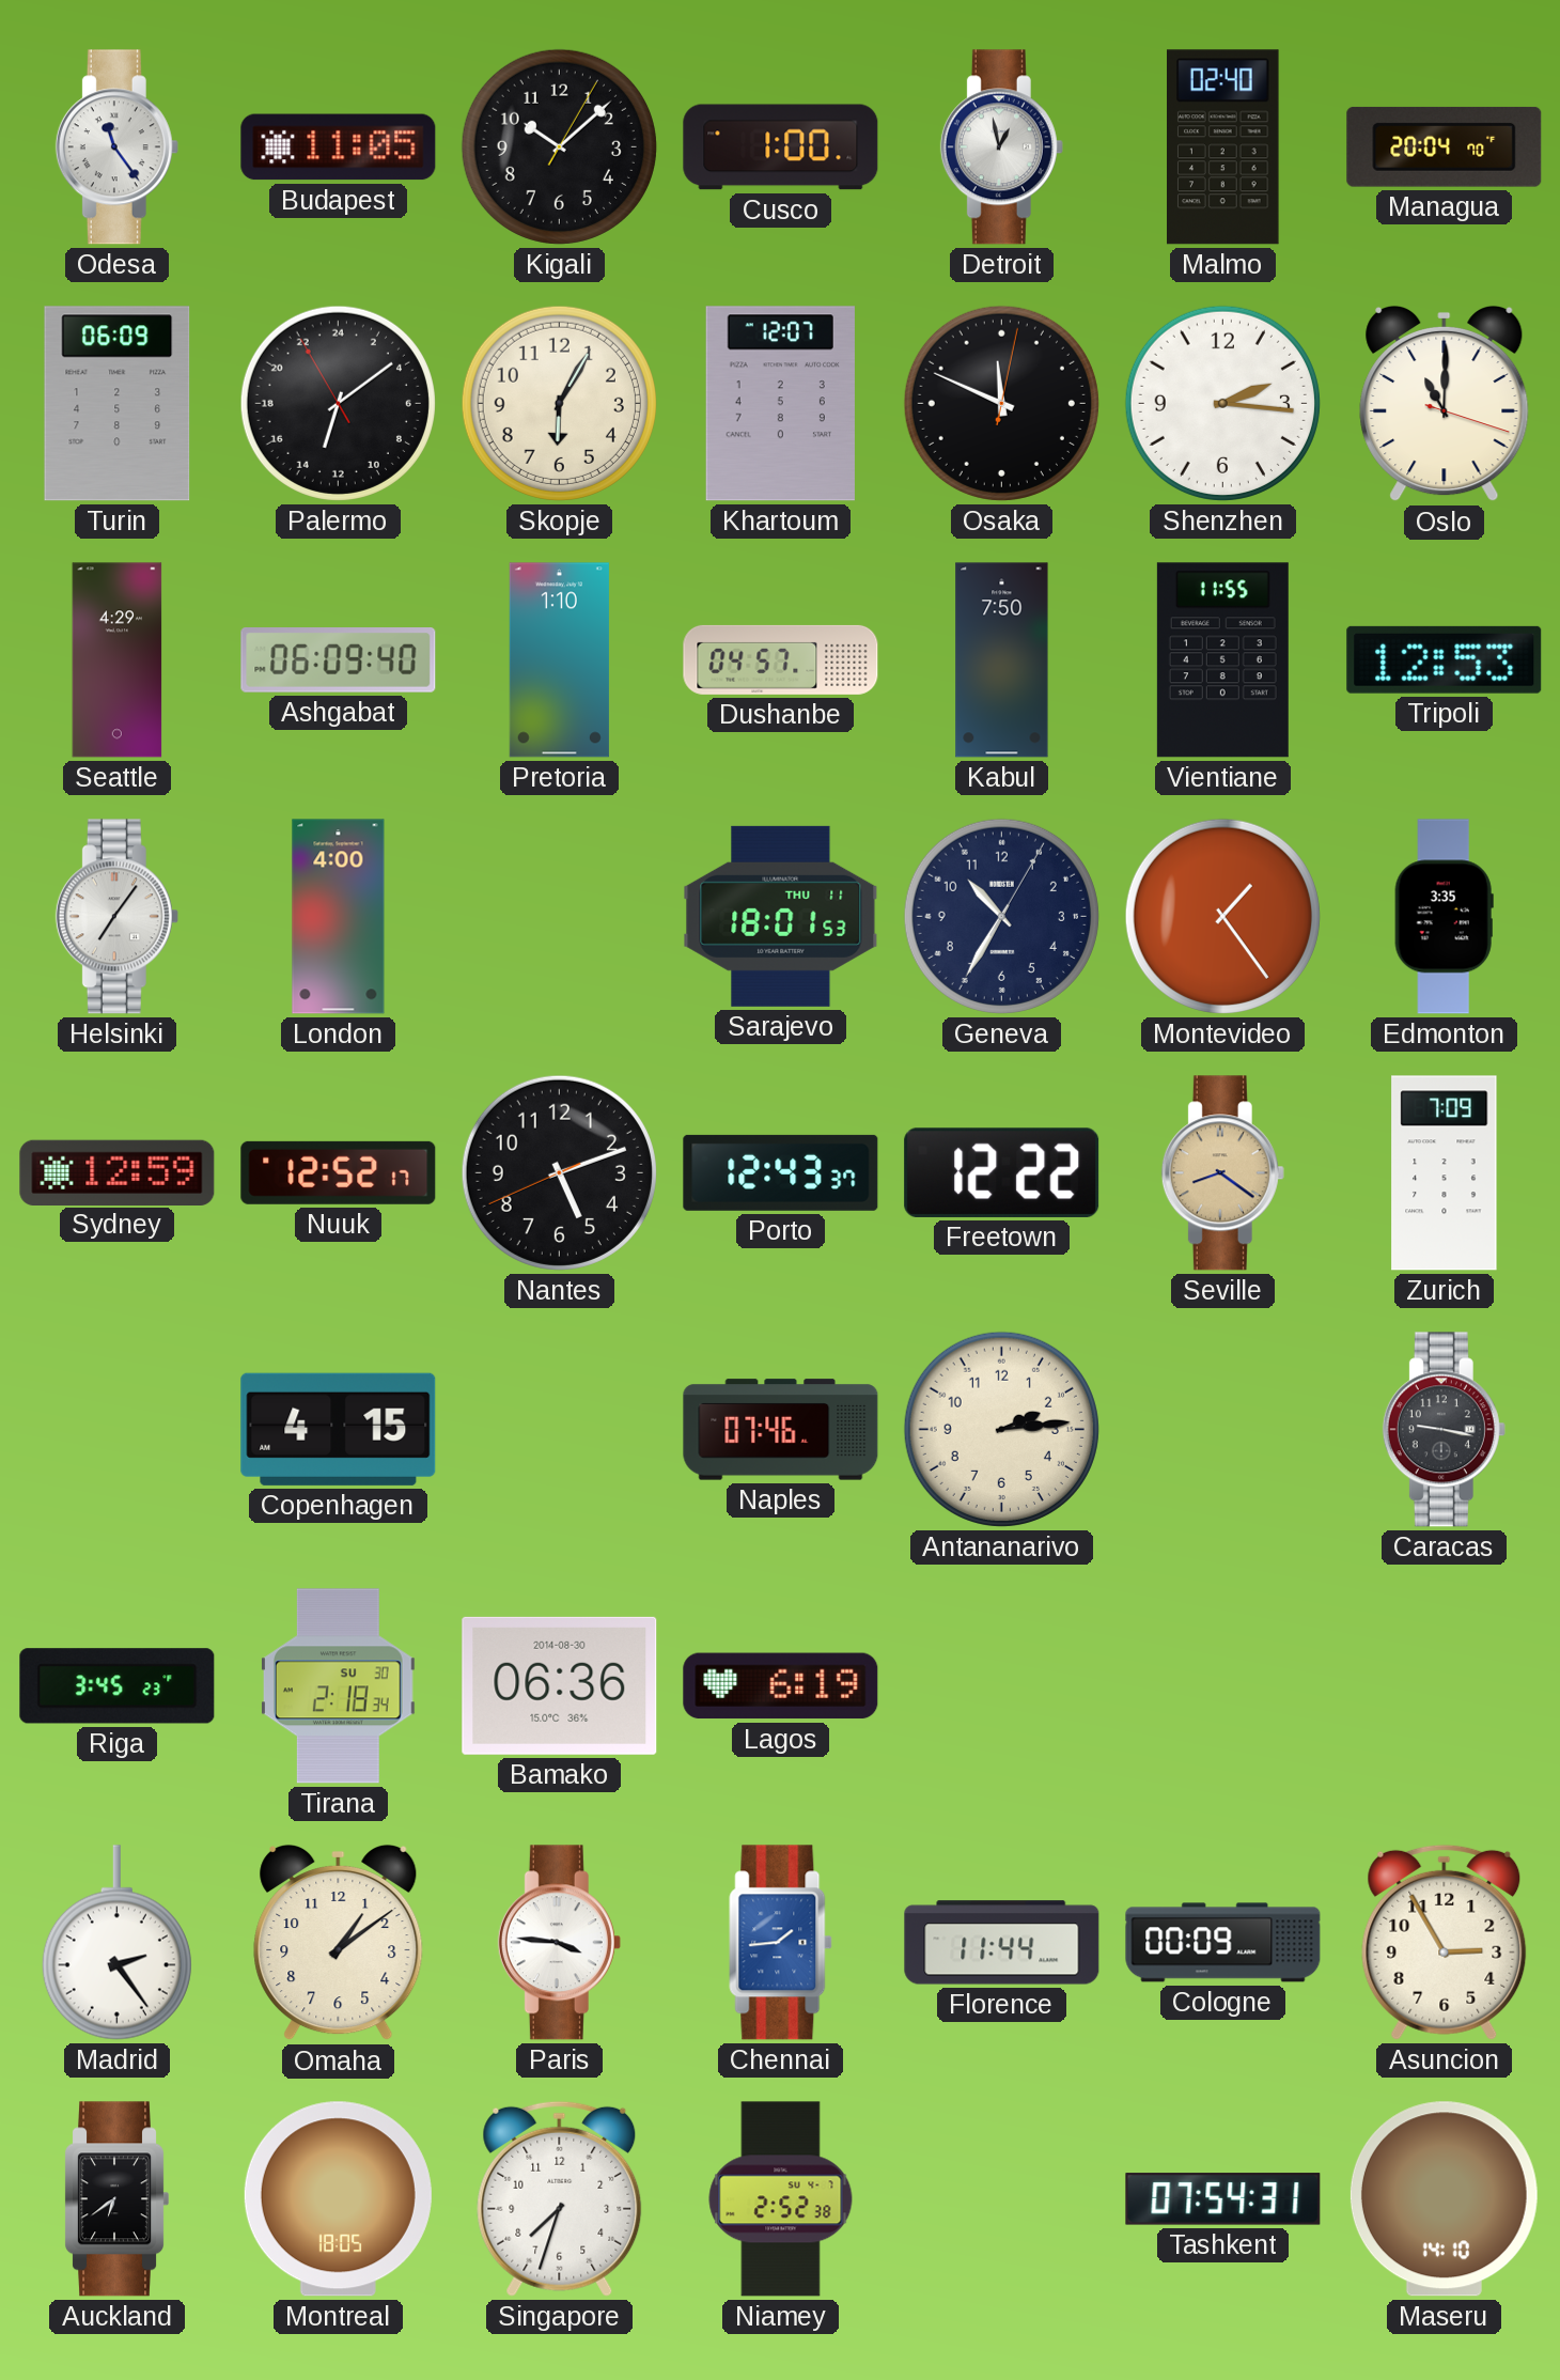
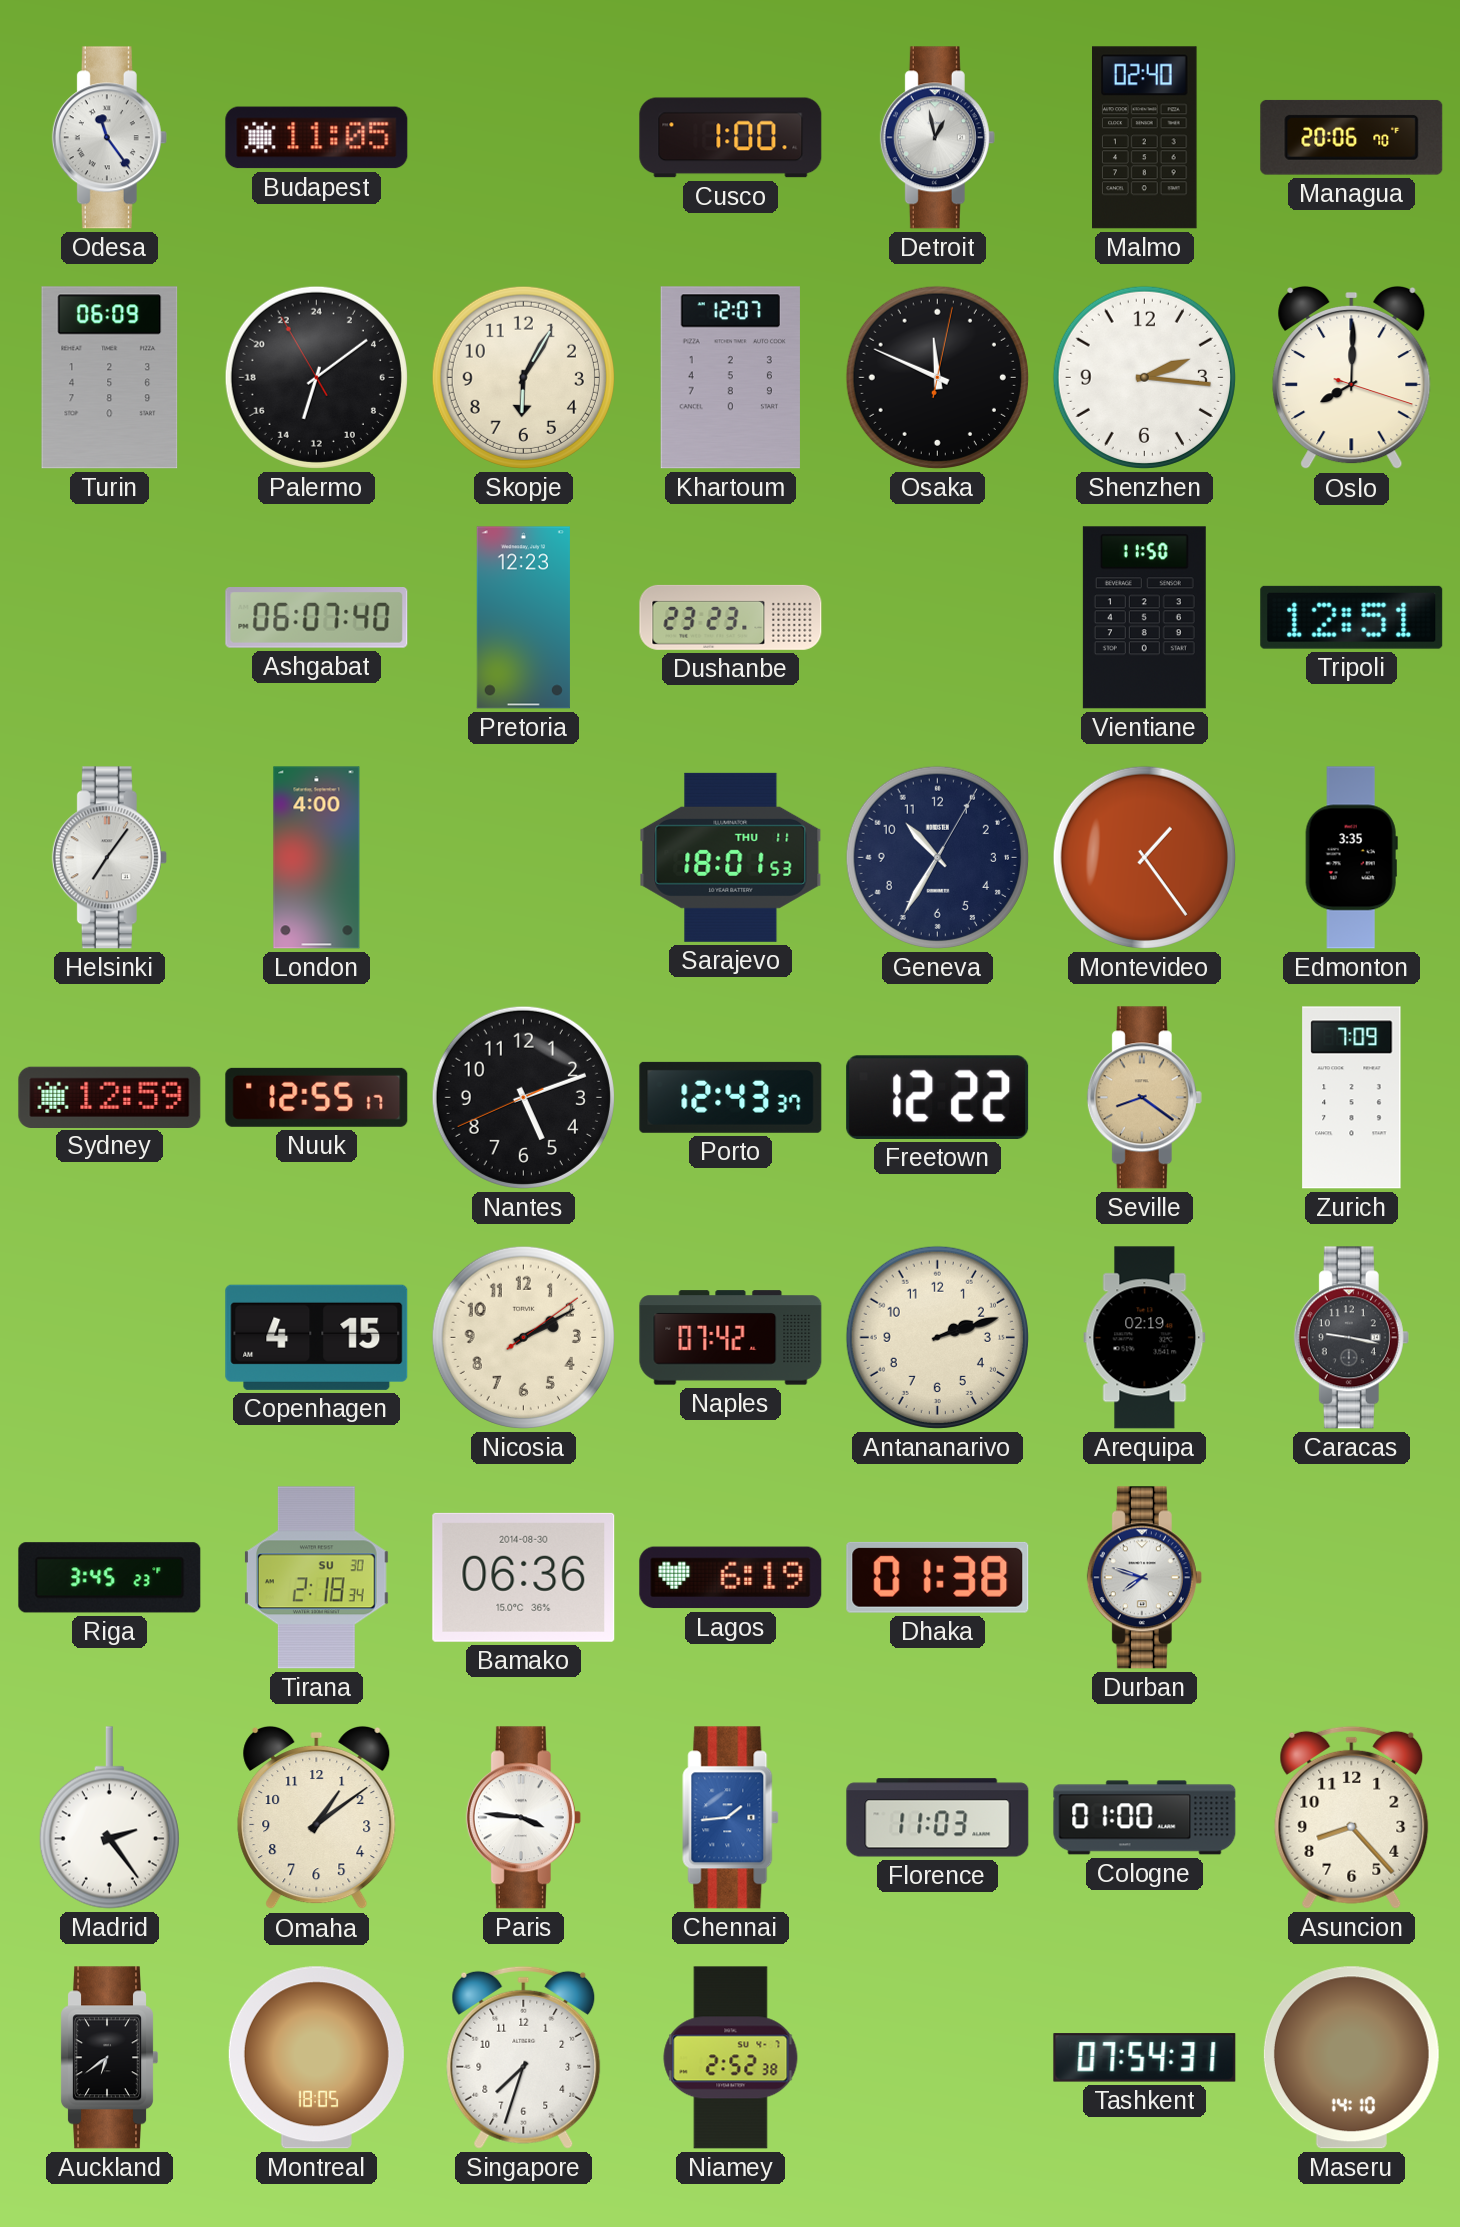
Kigali: 10:08 -> none (559, 146)
Managua: 20:04 -> 20:06 (1352, 137)
Oslo: 11:00 -> 8:00 (1352, 378)
Seattle: 4:29 -> none (118, 660)
Ashgabat: 06:09 -> 06:07 (317, 618)
Pretoria: 1:10 -> 12:23 (523, 618)
Dushanbe: 04:57 -> 23:23 (731, 617)
Kabul: 7:50 -> none (1002, 660)
Vientiane: 11:55 -> 11:50 (1144, 618)
Tripoli: 12:53 -> 12:51 (1352, 617)
Nuuk: 12:52 -> 12:55 (317, 1097)
Nicosia: none -> 2:10 (523, 1337)
Naples: 07:46 -> 07:42 (731, 1338)
Antananarivo: 2:14 -> 2:12 (937, 1337)
Arequipa: none -> 02:19 (1145, 1338)
Dhaka: none -> 01:38 (938, 1577)
Durban: none -> 7:48 (1144, 1578)
Florence: 11:44 -> 11:03 (938, 1818)
Cologne: 00:09 -> 01:00 (1145, 1818)
Asuncion: 2:55 -> 8:23 (1352, 1817)
